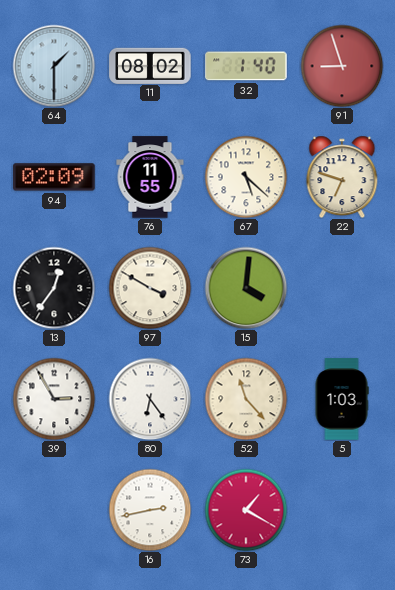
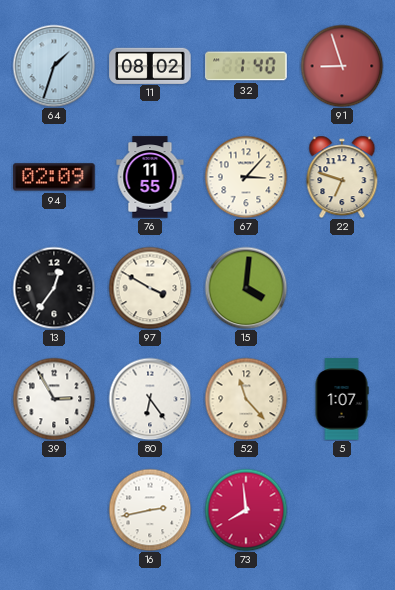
64: 1:30 -> 1:33 (54, 66)
67: 5:22 -> 3:07 (246, 177)
5: 1:03 -> 1:07 (342, 399)
73: 1:20 -> 7:59 (246, 510)
